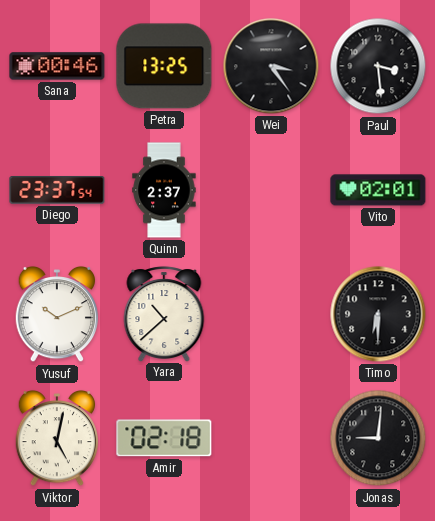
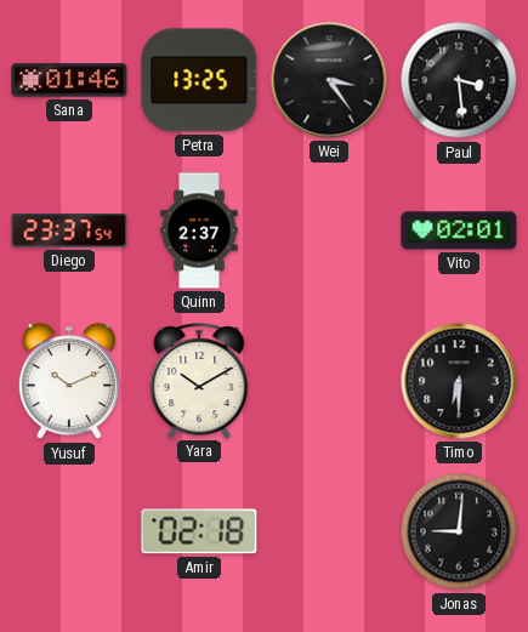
Sana: 00:46 -> 01:46 (69, 80)
Yara: 10:38 -> 10:10 (199, 381)
Viktor: 5:02 -> none (56, 438)
